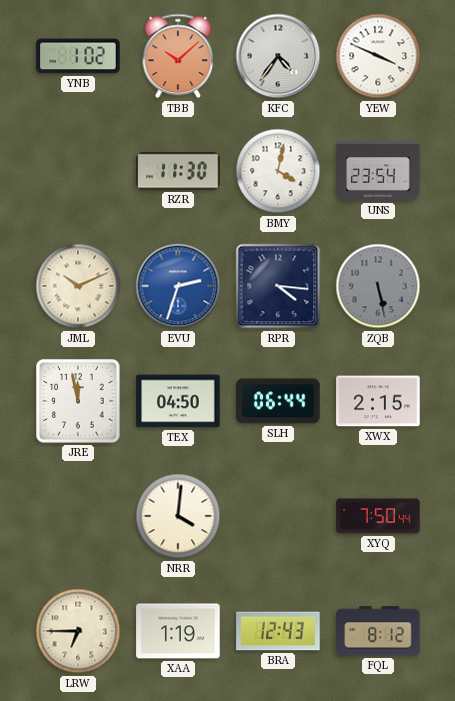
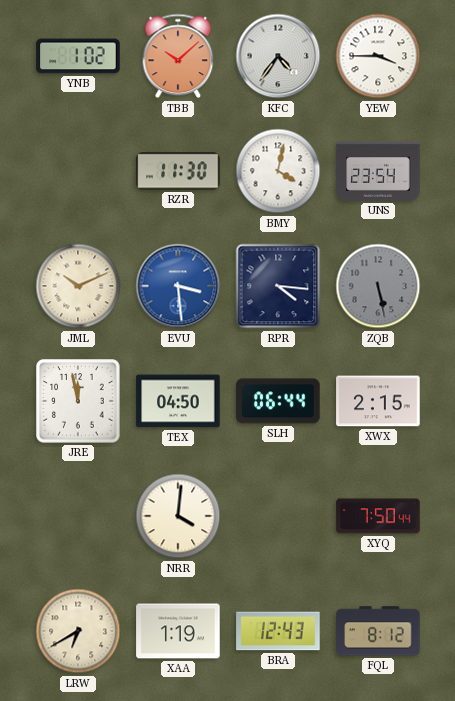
YEW: 3:49 -> 3:45 (378, 56)
EVU: 2:33 -> 3:29 (178, 286)
LRW: 6:45 -> 6:40 (78, 631)
